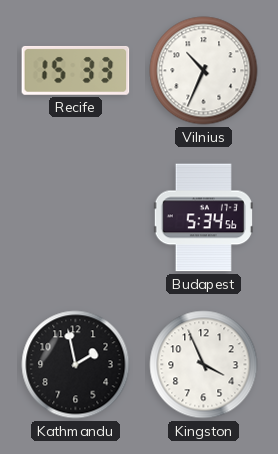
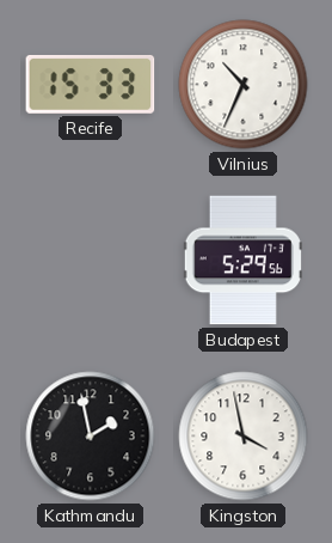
Budapest: 5:34 -> 5:29 (242, 261)
Kingston: 3:56 -> 3:58 (244, 437)
